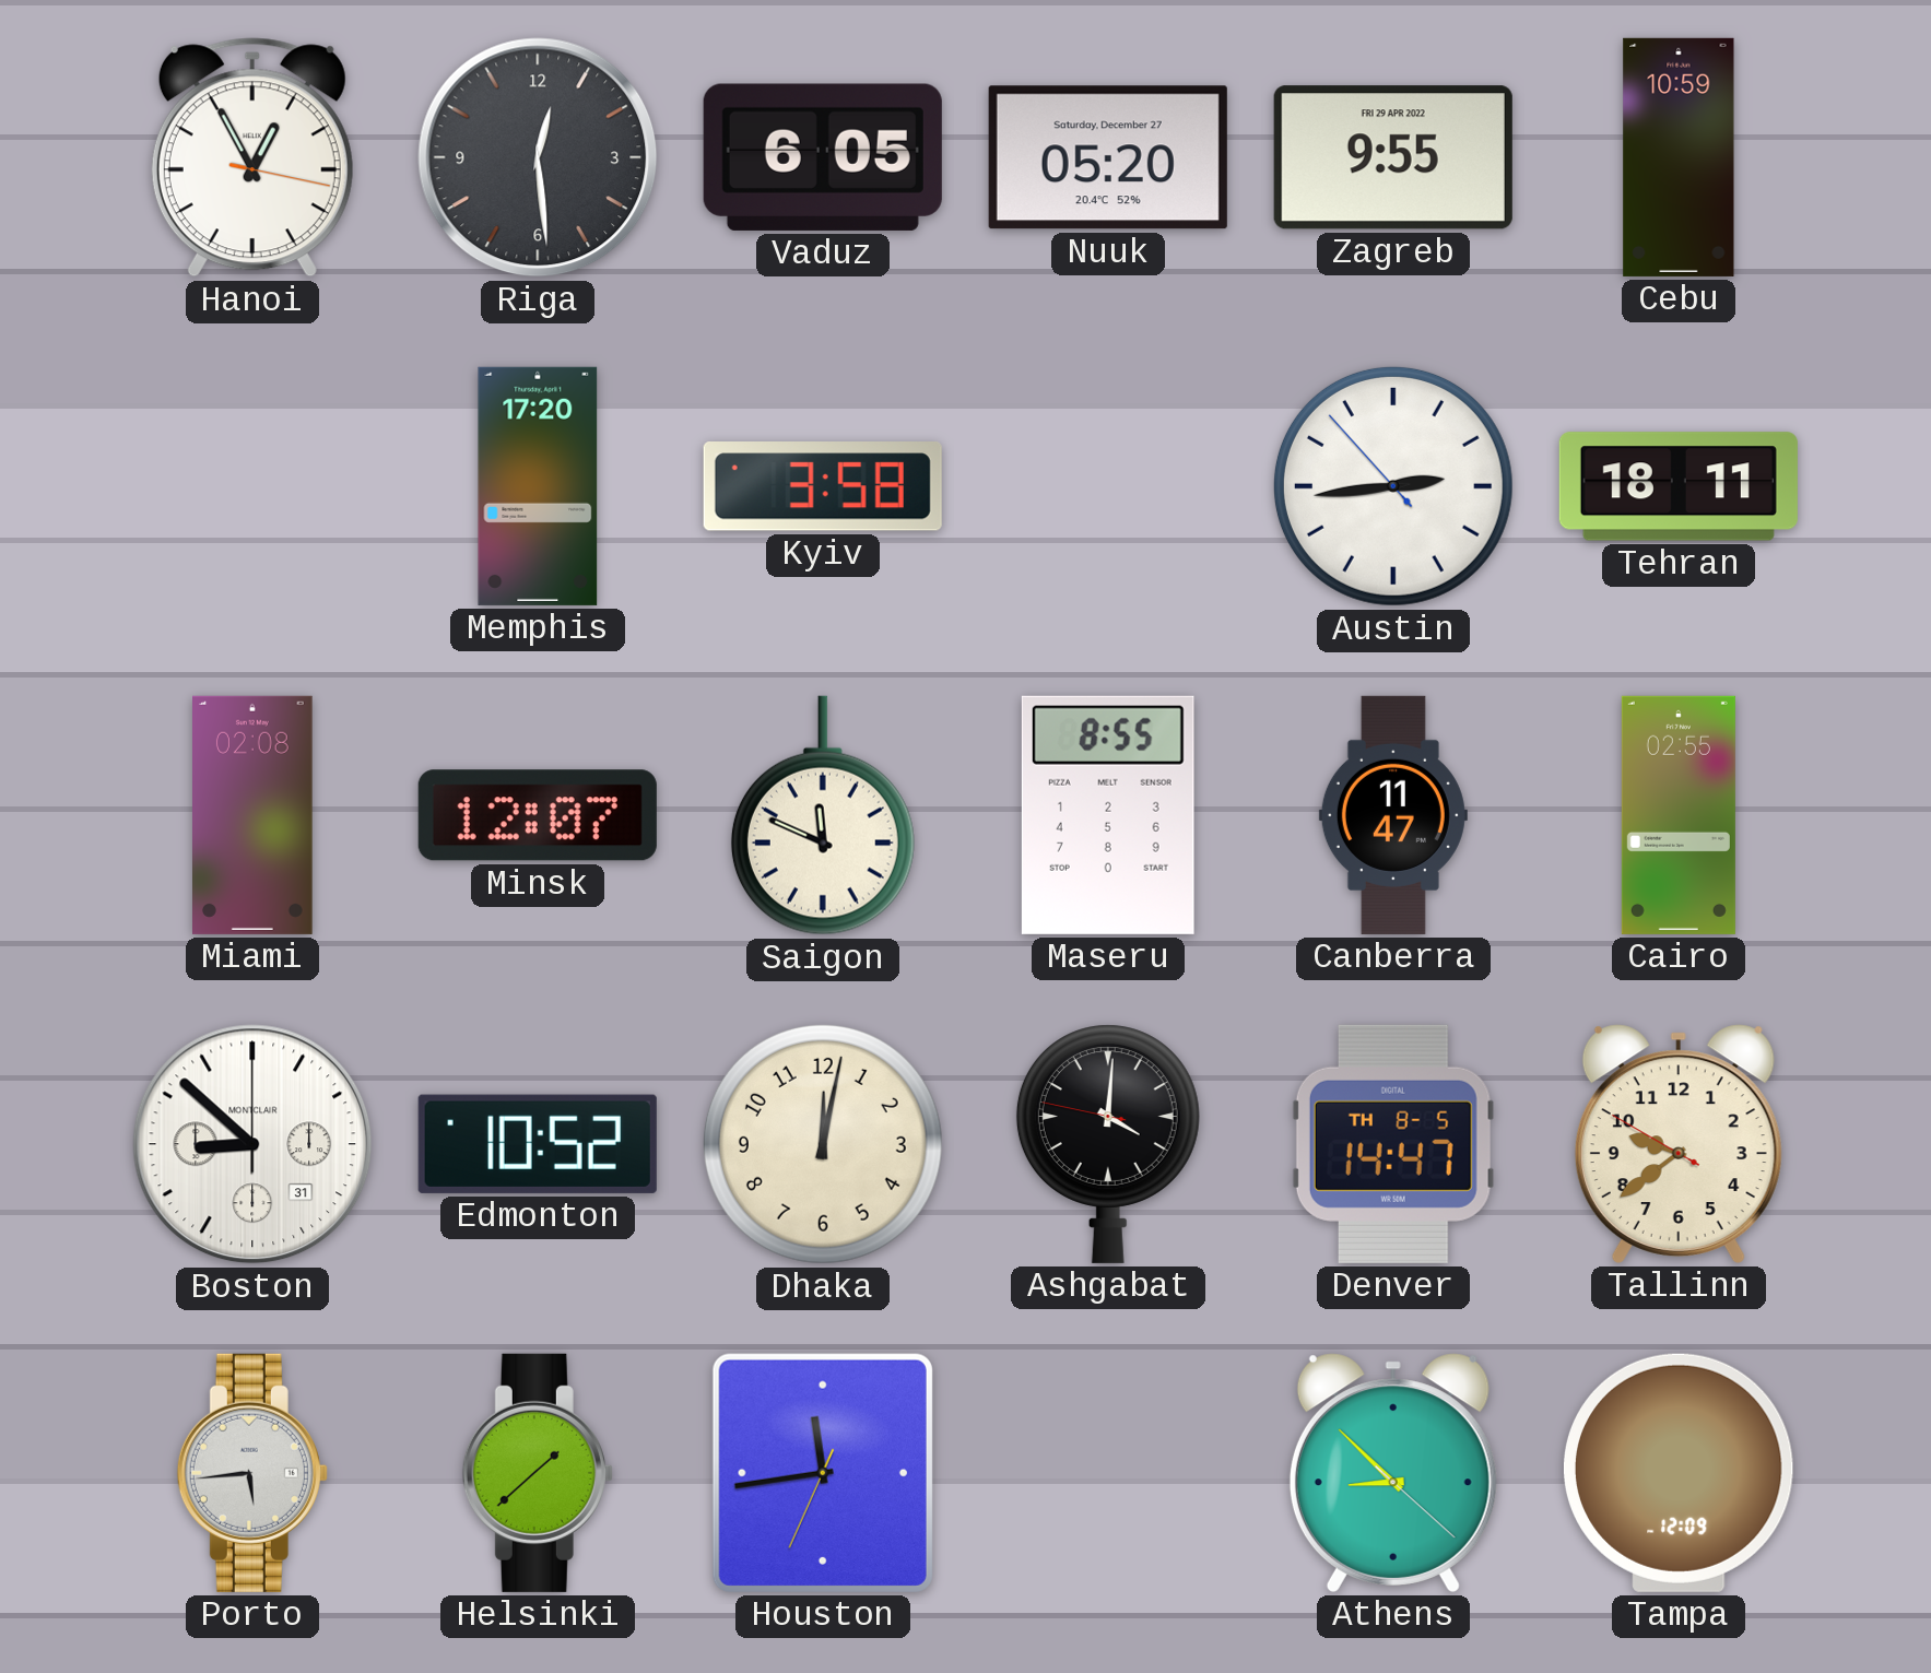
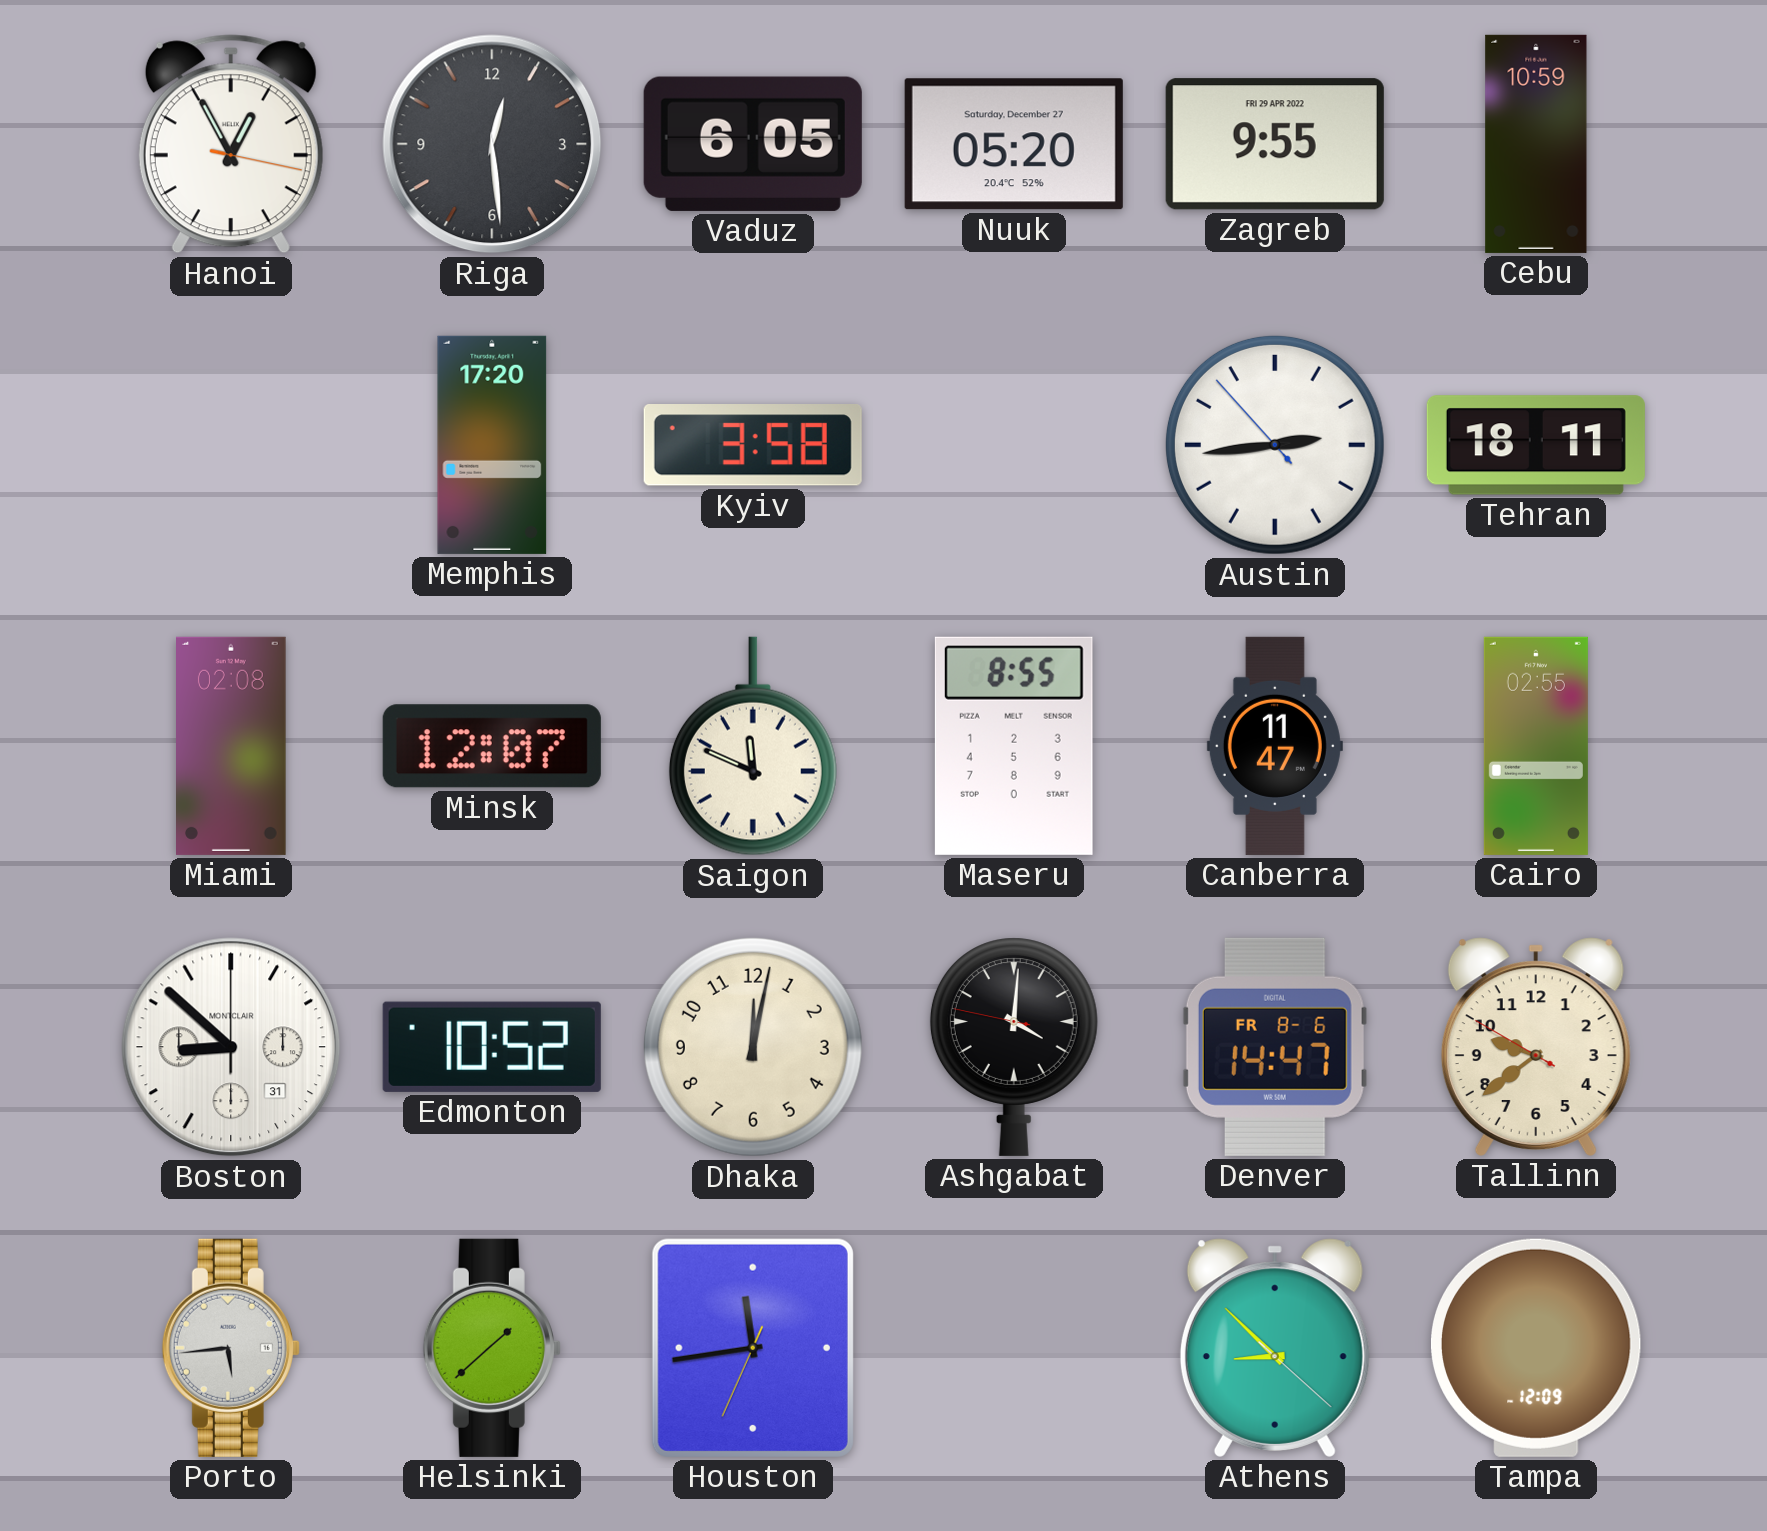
Denver date: TH 8-5 -> FR 8-6 (1275, 1047)
